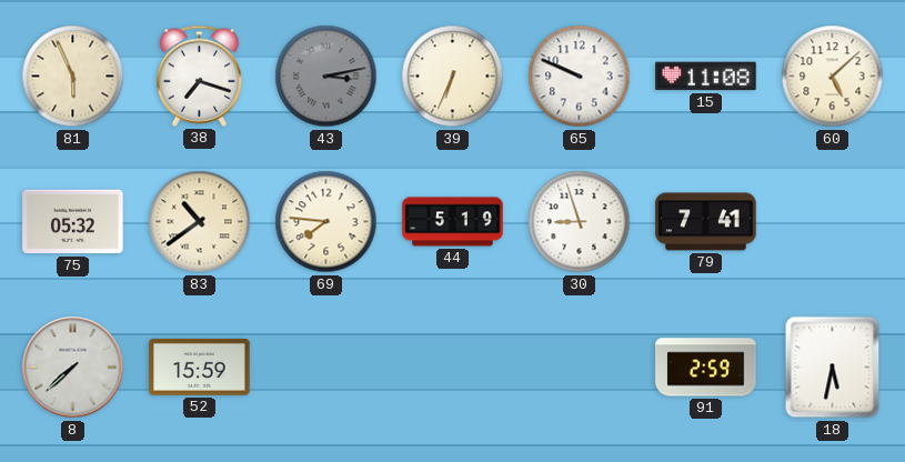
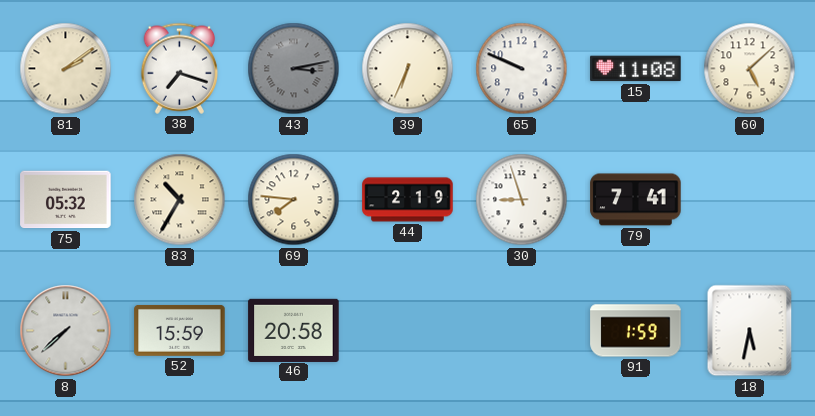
81: 5:56 -> 2:09 (66, 69)
83: 10:39 -> 10:35 (180, 200)
44: 5:19 -> 2:19 (408, 200)
46: none -> 20:58 (294, 330)
91: 2:59 -> 1:59 (636, 331)
